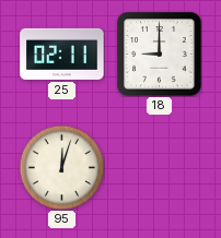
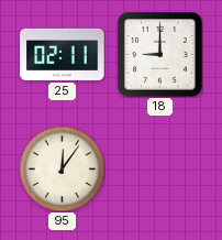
95: 12:03 -> 12:06 (62, 168)
